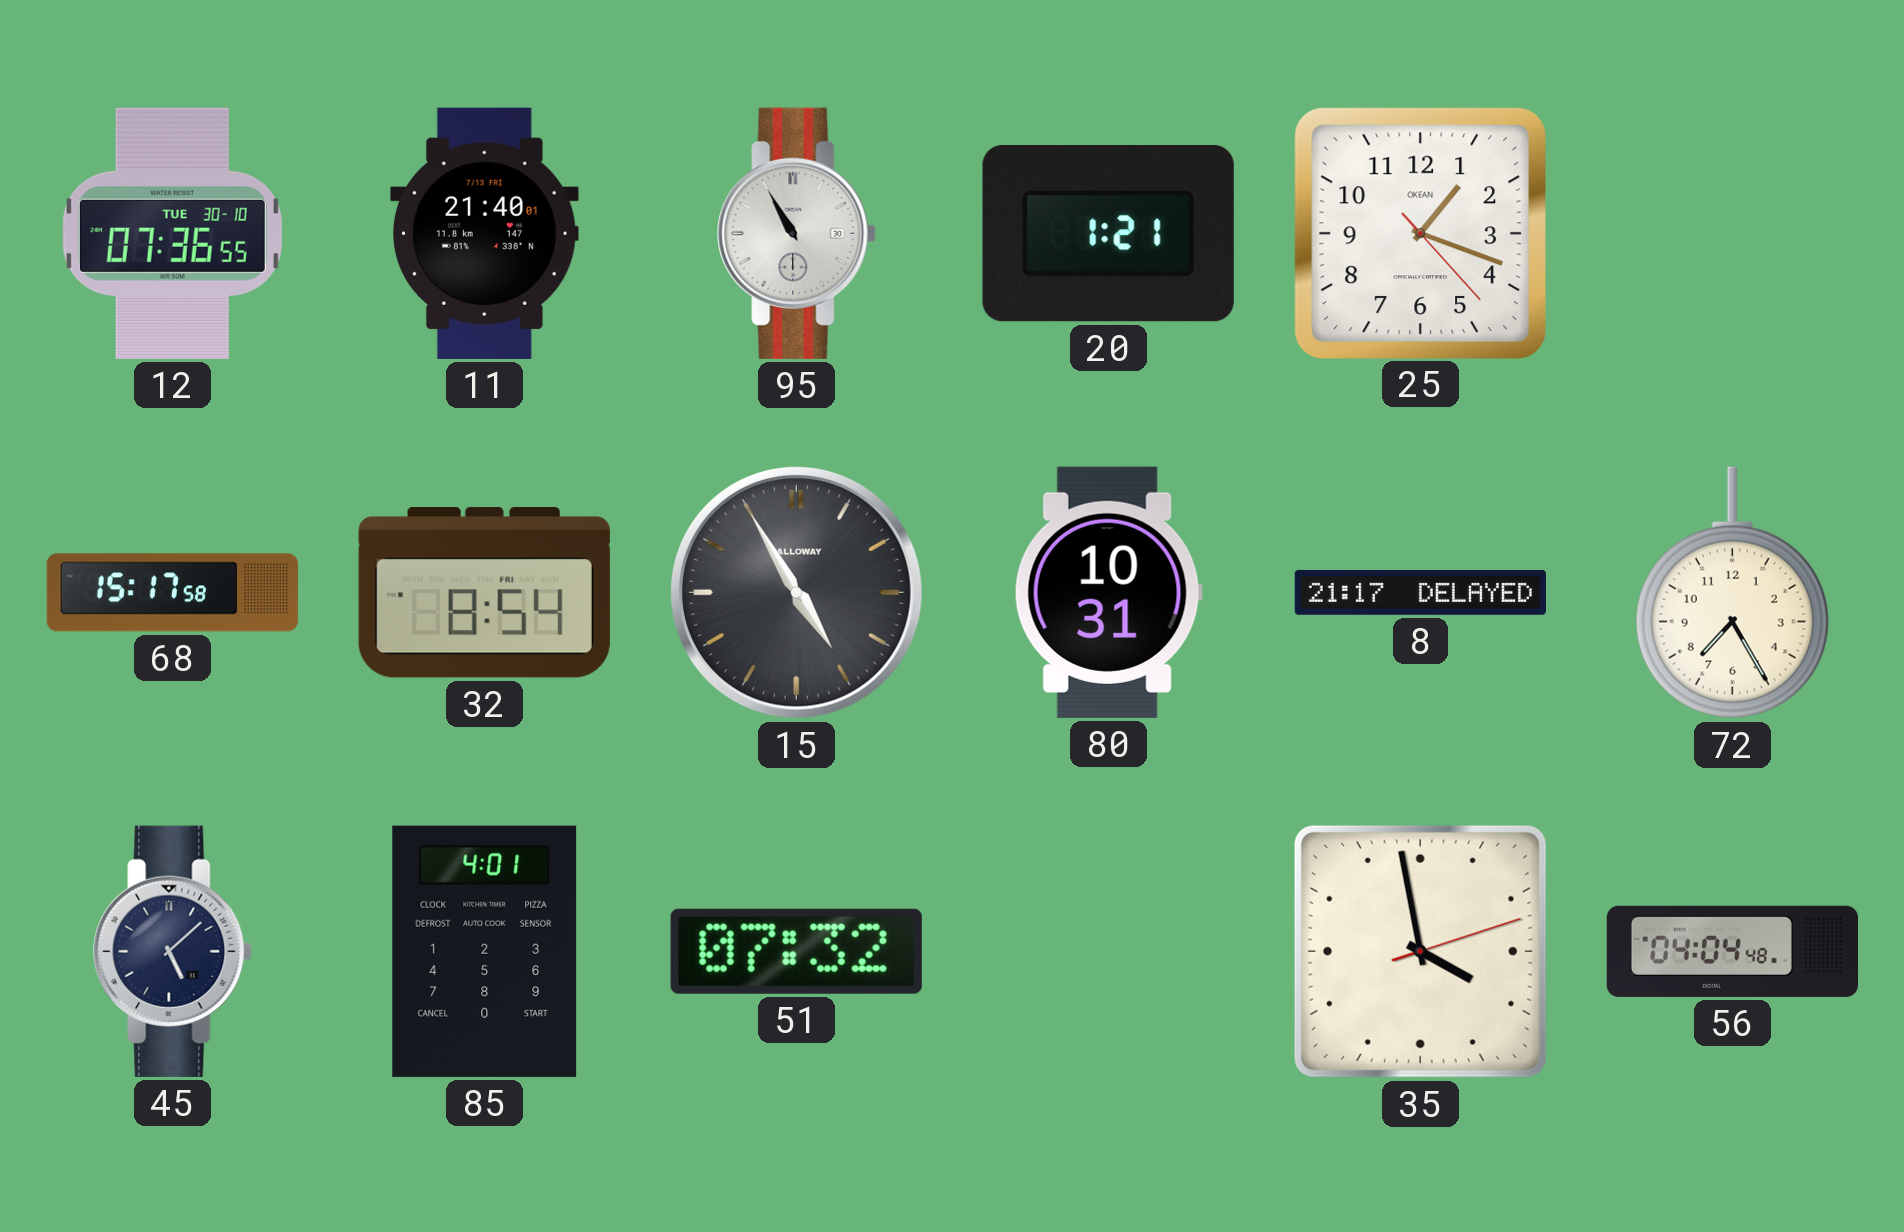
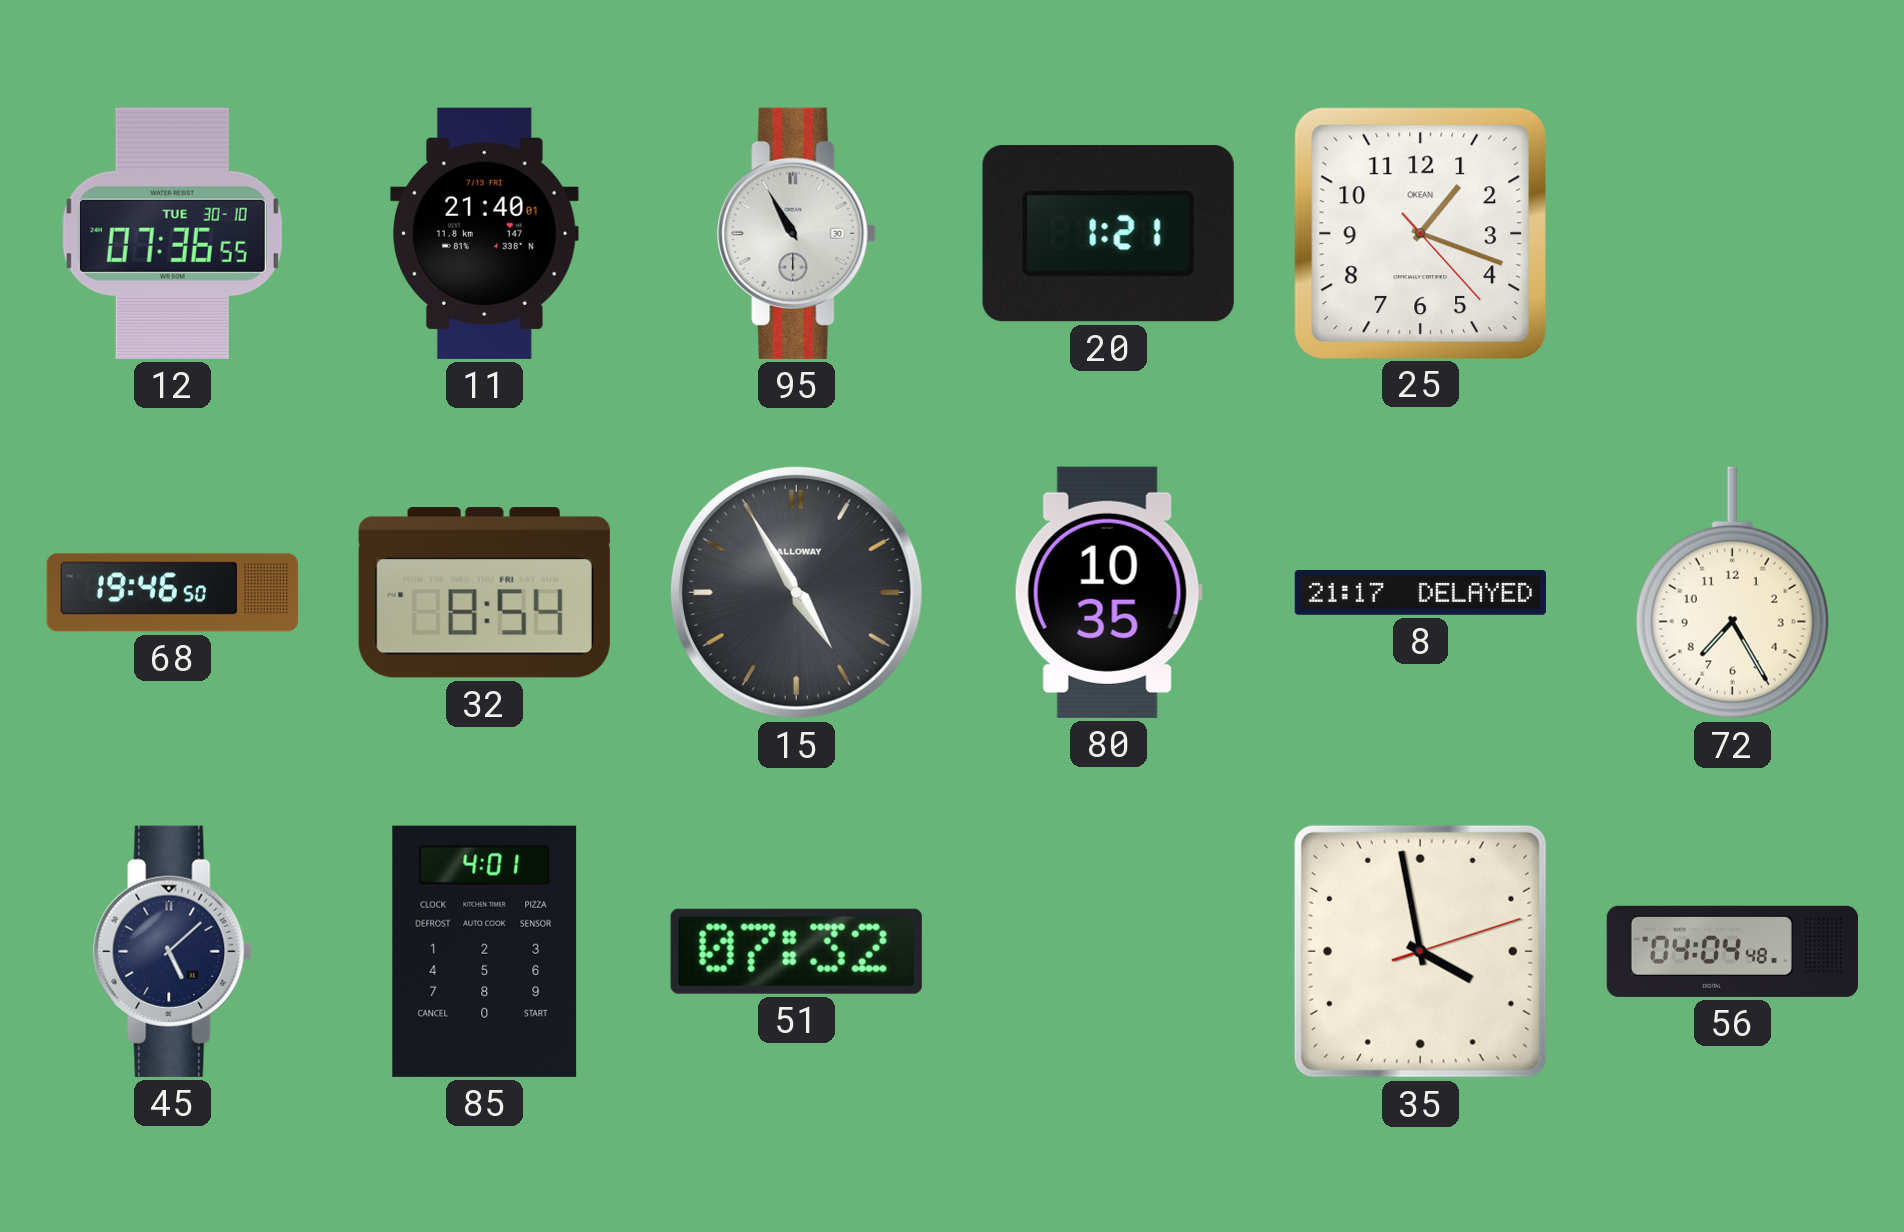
68: 15:17 -> 19:46 (172, 593)
80: 10:31 -> 10:35 (1108, 592)
